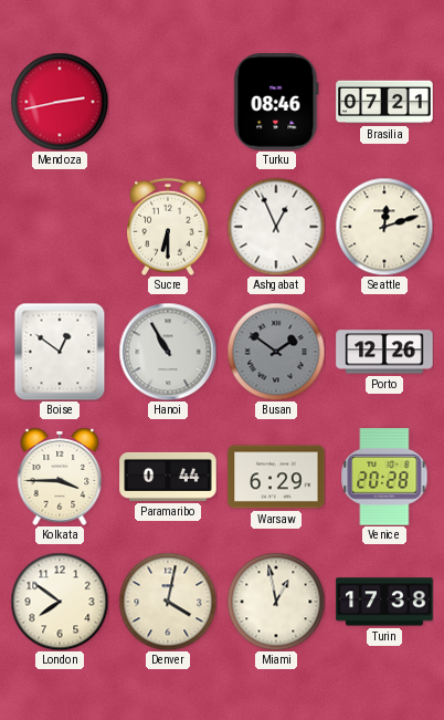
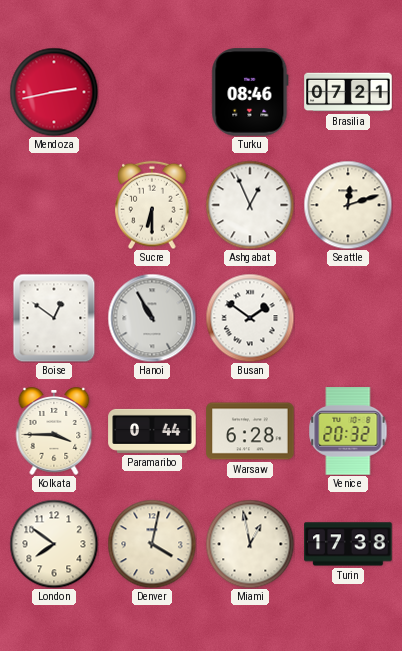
Busan dial: grey -> white (250, 318)
Porto: 12:26 -> none (384, 352)
Warsaw: 6:29 -> 6:28 (250, 431)
Venice: 20:28 -> 20:32 (348, 431)
